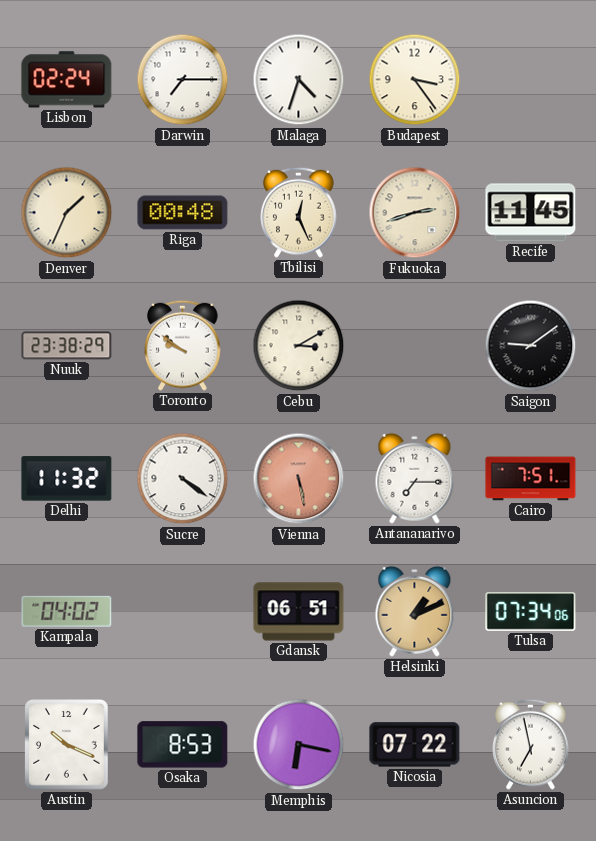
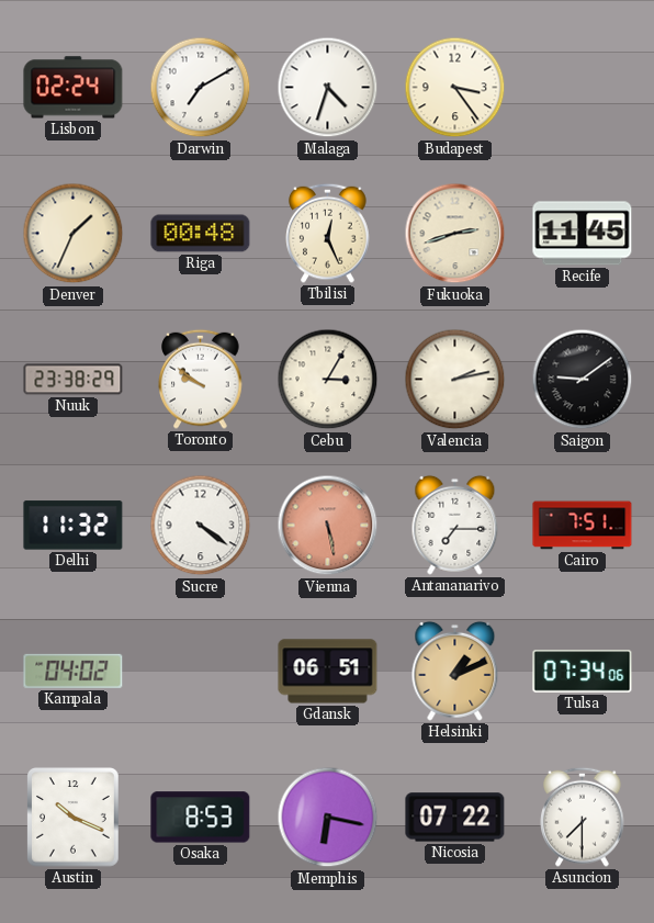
Darwin: 7:15 -> 7:10 (201, 88)
Cebu: 3:10 -> 3:05 (328, 380)
Valencia: none -> 2:13 (455, 380)
Asuncion: 6:58 -> 7:30 (583, 817)
